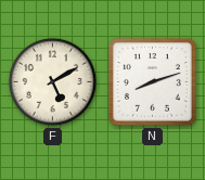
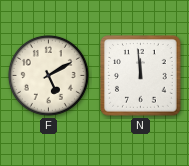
N: 8:12 -> 11:59 (141, 76)
